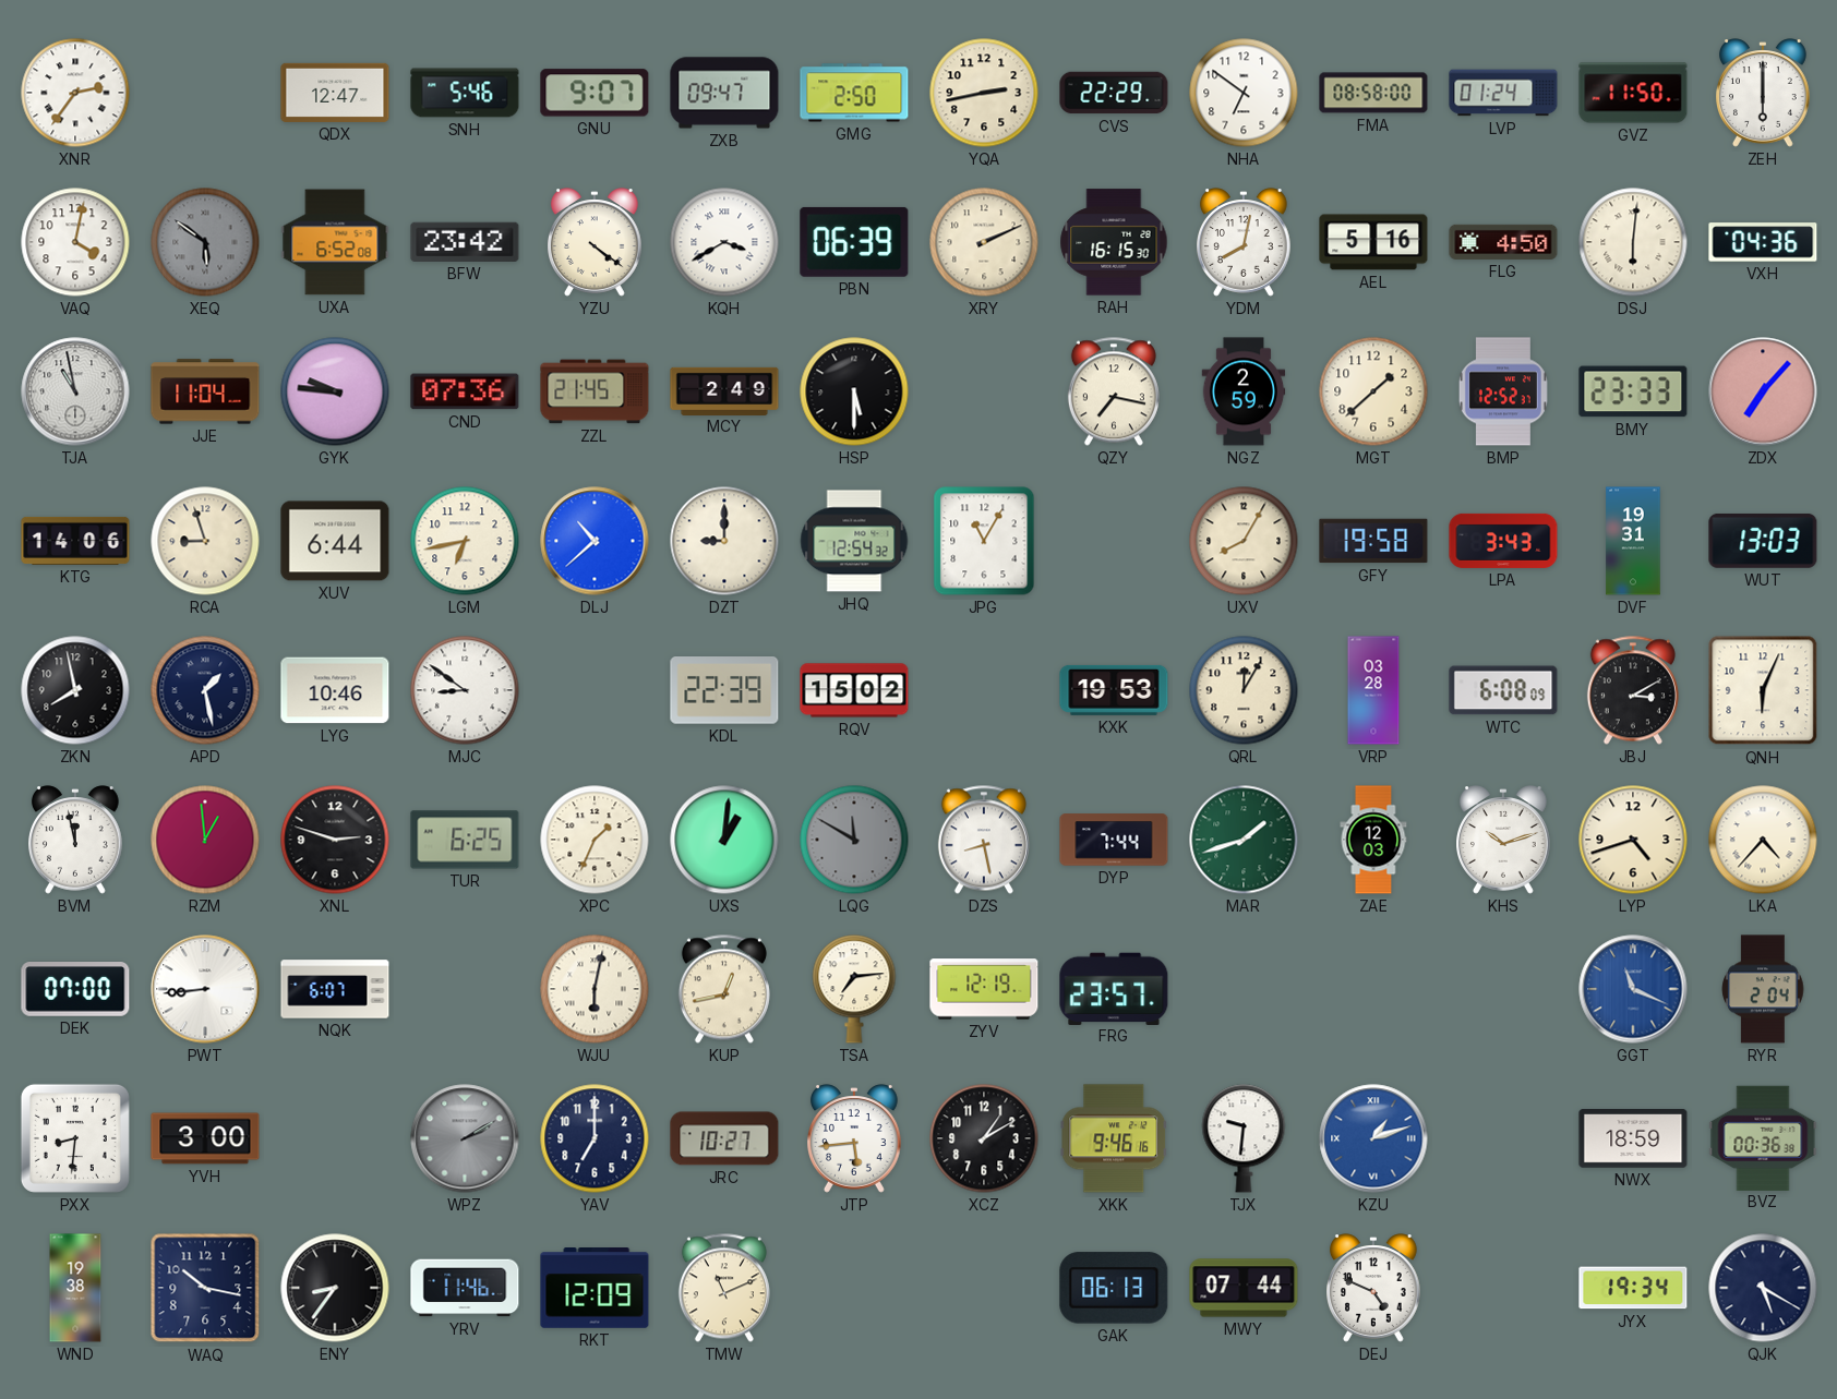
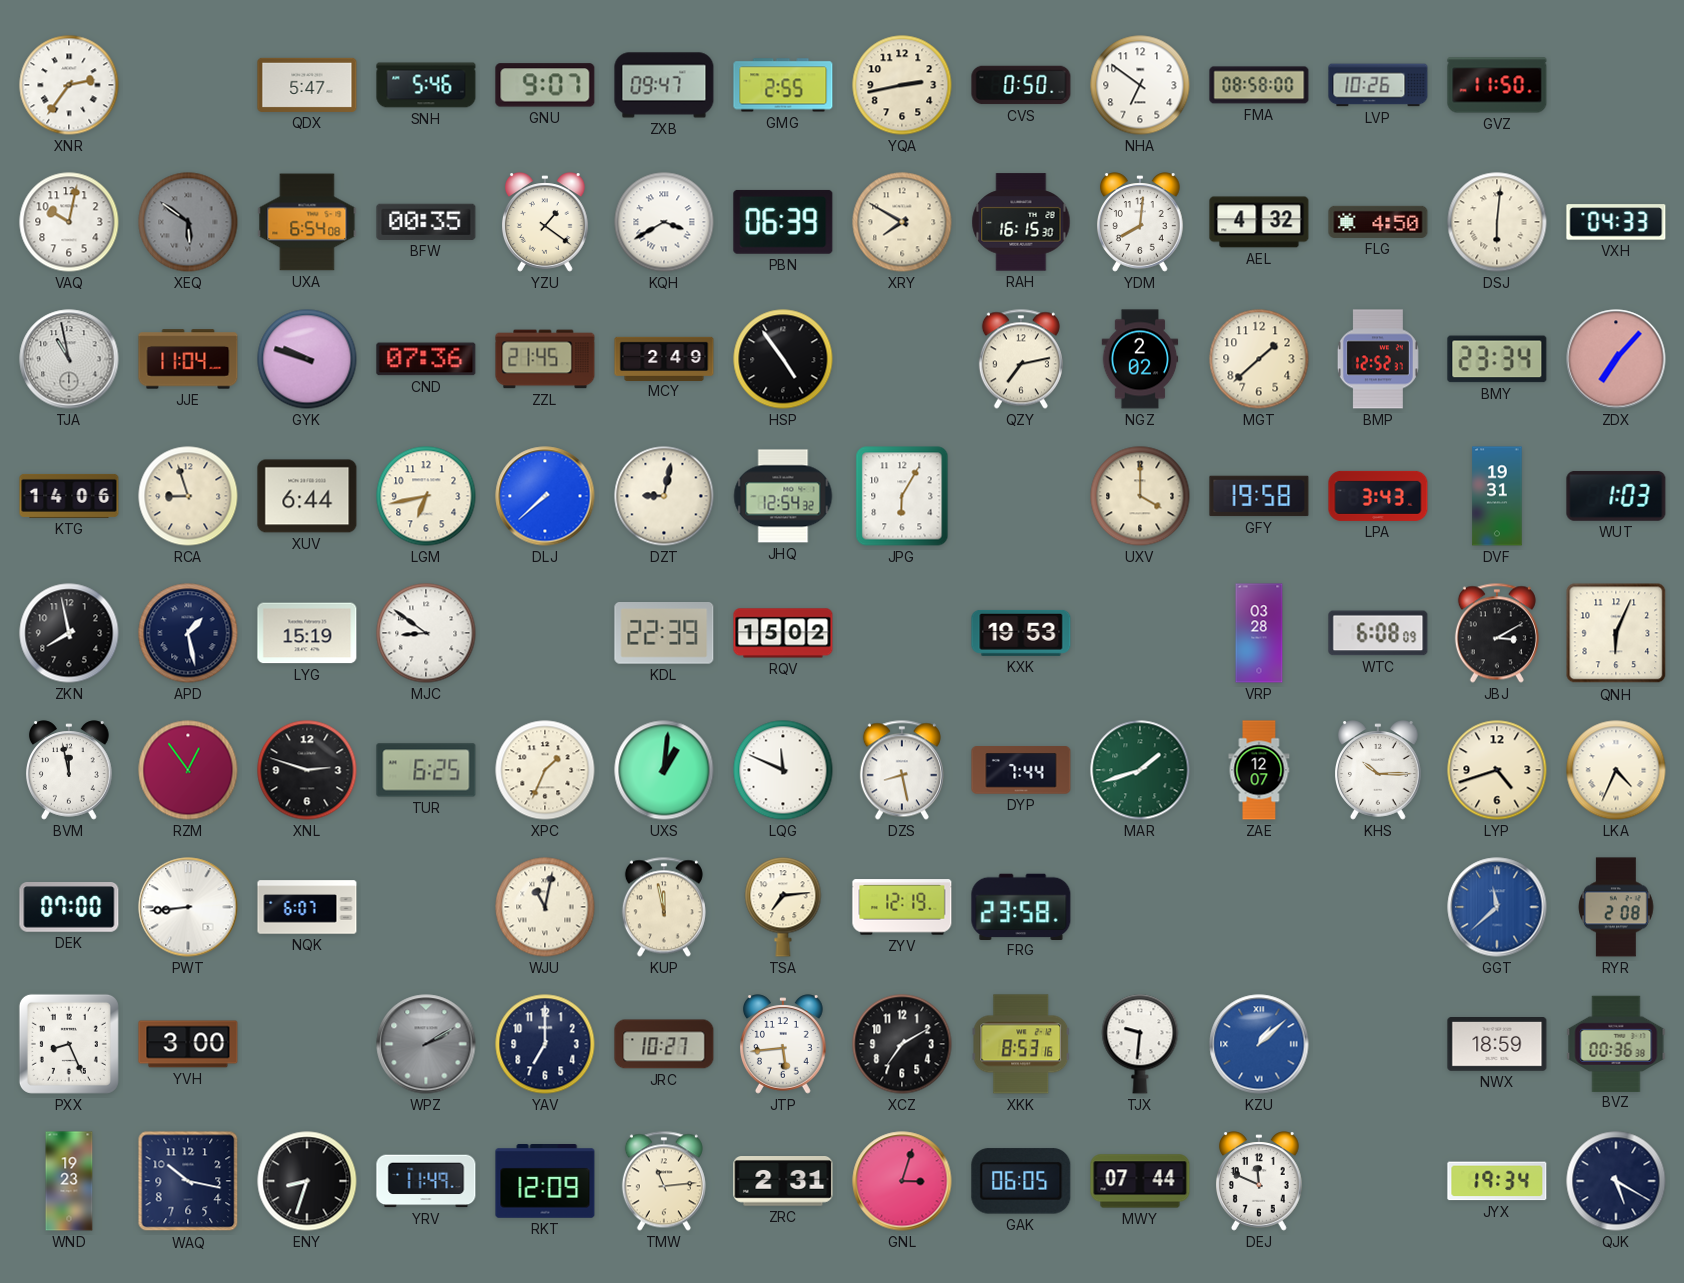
QDX: 12:47 -> 5:47 (307, 85)
GMG: 2:50 -> 2:55 (783, 85)
CVS: 22:29 -> 0:50 (1021, 85)
LVP: 01:24 -> 10:26 (1378, 85)
ZEH: 6:00 -> none (1764, 93)
VAQ: 4:02 -> 10:02 (69, 222)
UXA: 6:52 -> 6:54 (307, 222)
BFW: 23:42 -> 00:35 (426, 222)
YZU: 4:21 -> 1:21 (546, 222)
XRY: 2:11 -> 7:50 (902, 222)
YDM: 8:02 -> 8:01 (1141, 222)
AEL: 5:16 -> 4:32 (1259, 222)
VXH: 04:36 -> 04:33 (1616, 222)
GYK: 9:46 -> 9:48 (307, 359)
HSP: 5:30 -> 4:54 (783, 359)
QZY: 7:17 -> 7:13 (1021, 359)
NGZ: 2:59 -> 2:02 (1140, 359)
BMY: 23:33 -> 23:34 (1497, 359)
DLJ: 10:38 -> 7:38 (545, 496)
DZT: 9:00 -> 9:02 (664, 496)
JPG: 11:05 -> 6:05 (902, 496)
UXV: 8:05 -> 4:00 (1140, 496)
WUT: 13:03 -> 1:03 (1616, 496)
LYG: 10:46 -> 15:19 (307, 633)
QRL: 12:05 -> none (1244, 690)
RZM: 12:59 -> 12:54 (188, 770)
LQG: 11:50 -> 11:49 (783, 770)
LQG dial: grey -> white (783, 770)
ZAE: 12:03 -> 12:07 (1259, 770)
KHS: 10:12 -> 10:15 (1379, 770)
LKA: 4:37 -> 4:34 (1616, 770)
WJU: 6:02 -> 11:02 (545, 907)
KUP: 12:43 -> 11:58 (664, 907)
FRG: 23:57 -> 23:58 (1021, 906)
GGT: 11:19 -> 11:38 (1497, 907)
RYR: 2:04 -> 2:08 (1616, 907)
PXX: 8:31 -> 8:26 (69, 1044)
XCZ: 1:10 -> 7:10 (902, 1044)
XKK: 9:46 -> 8:53 (1021, 1044)
KZU: 1:12 -> 1:08 (1259, 1044)
WND: 19:38 -> 19:23 (69, 1181)
ENY: 8:36 -> 8:33 (307, 1181)
YRV: 11:46 -> 11:49 (426, 1181)
TMW: 11:11 -> 11:14 (664, 1181)
ZRC: none -> 2:31 (783, 1182)
GNL: none -> 3:03 (902, 1181)
GAK: 06:13 -> 06:05 (1021, 1181)
DEJ: 4:49 -> 11:49 (1260, 1181)
